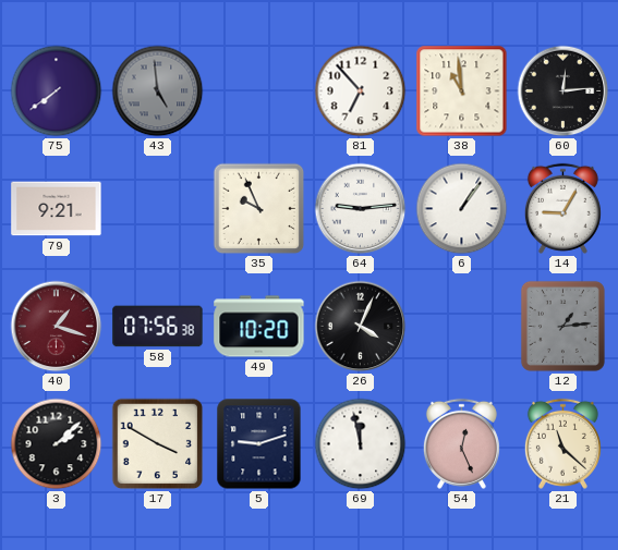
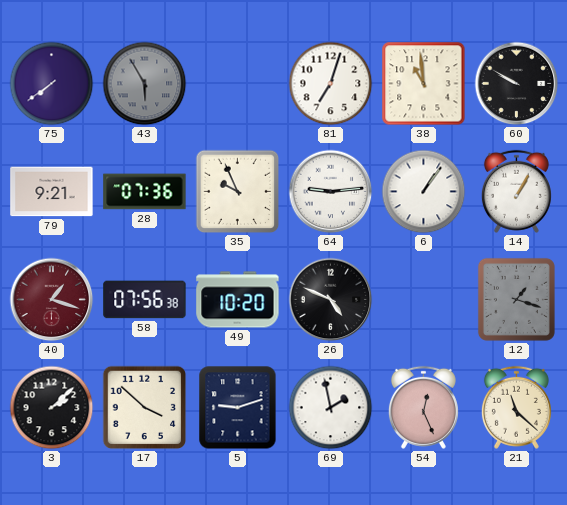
43: 4:59 -> 5:55 (145, 84)
81: 6:53 -> 7:03 (331, 84)
60: 12:14 -> 9:50 (517, 84)
28: none -> 07:36 (145, 192)
14: 9:05 -> 1:05 (516, 191)
26: 4:04 -> 4:49 (331, 300)
12: 1:14 -> 1:18 (516, 299)
17: 3:50 -> 3:52 (145, 408)
69: 11:58 -> 1:58 (331, 408)
